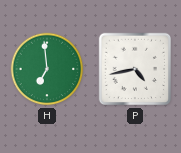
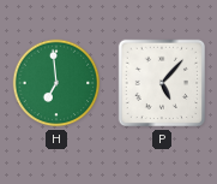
P: 4:43 -> 5:07 (162, 83)
